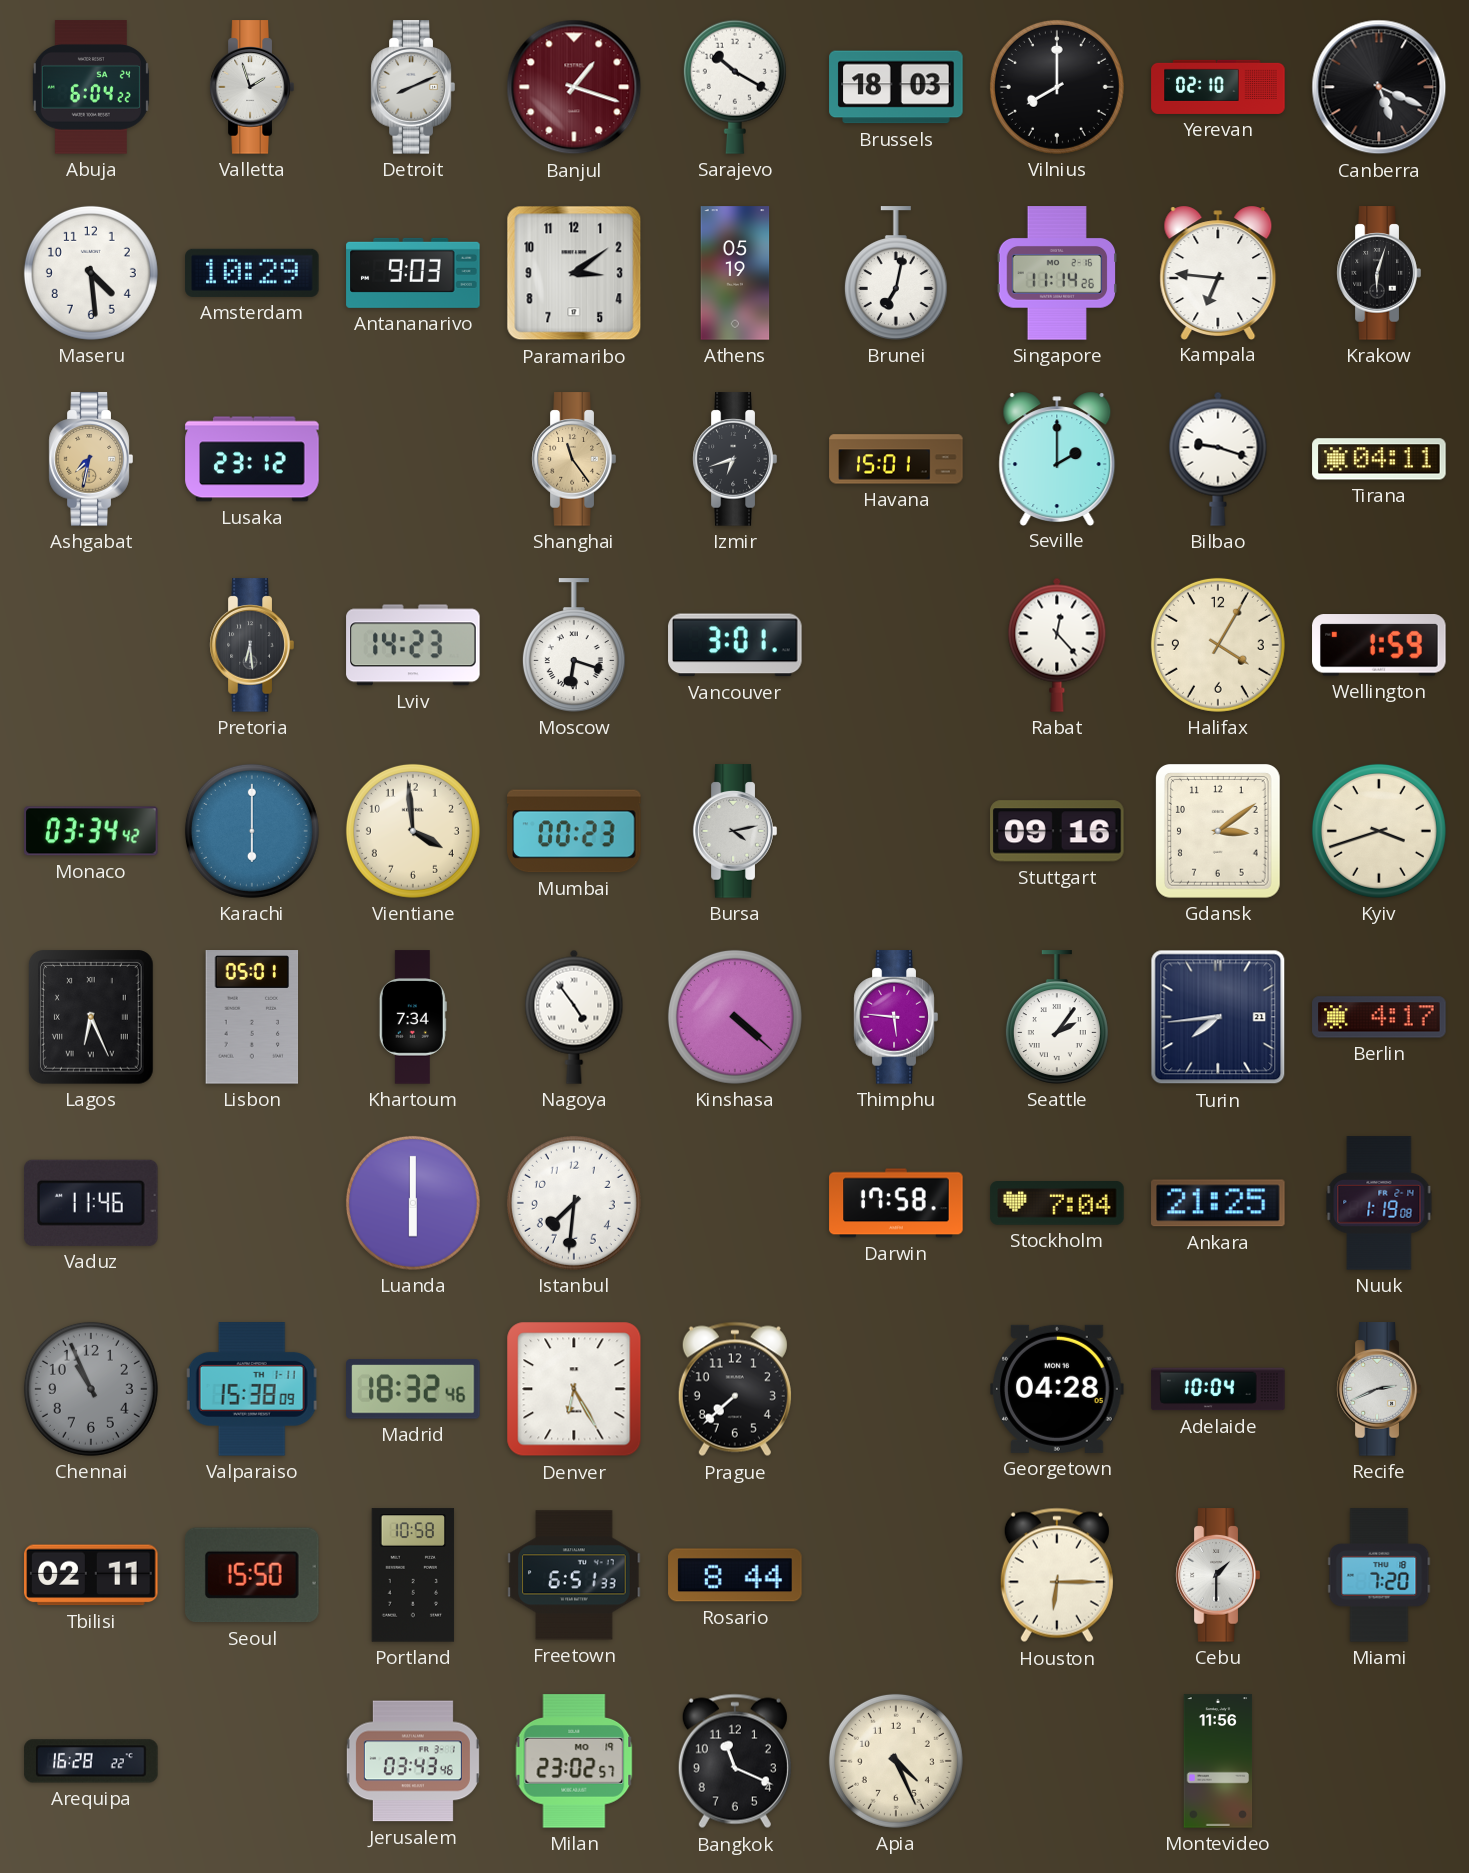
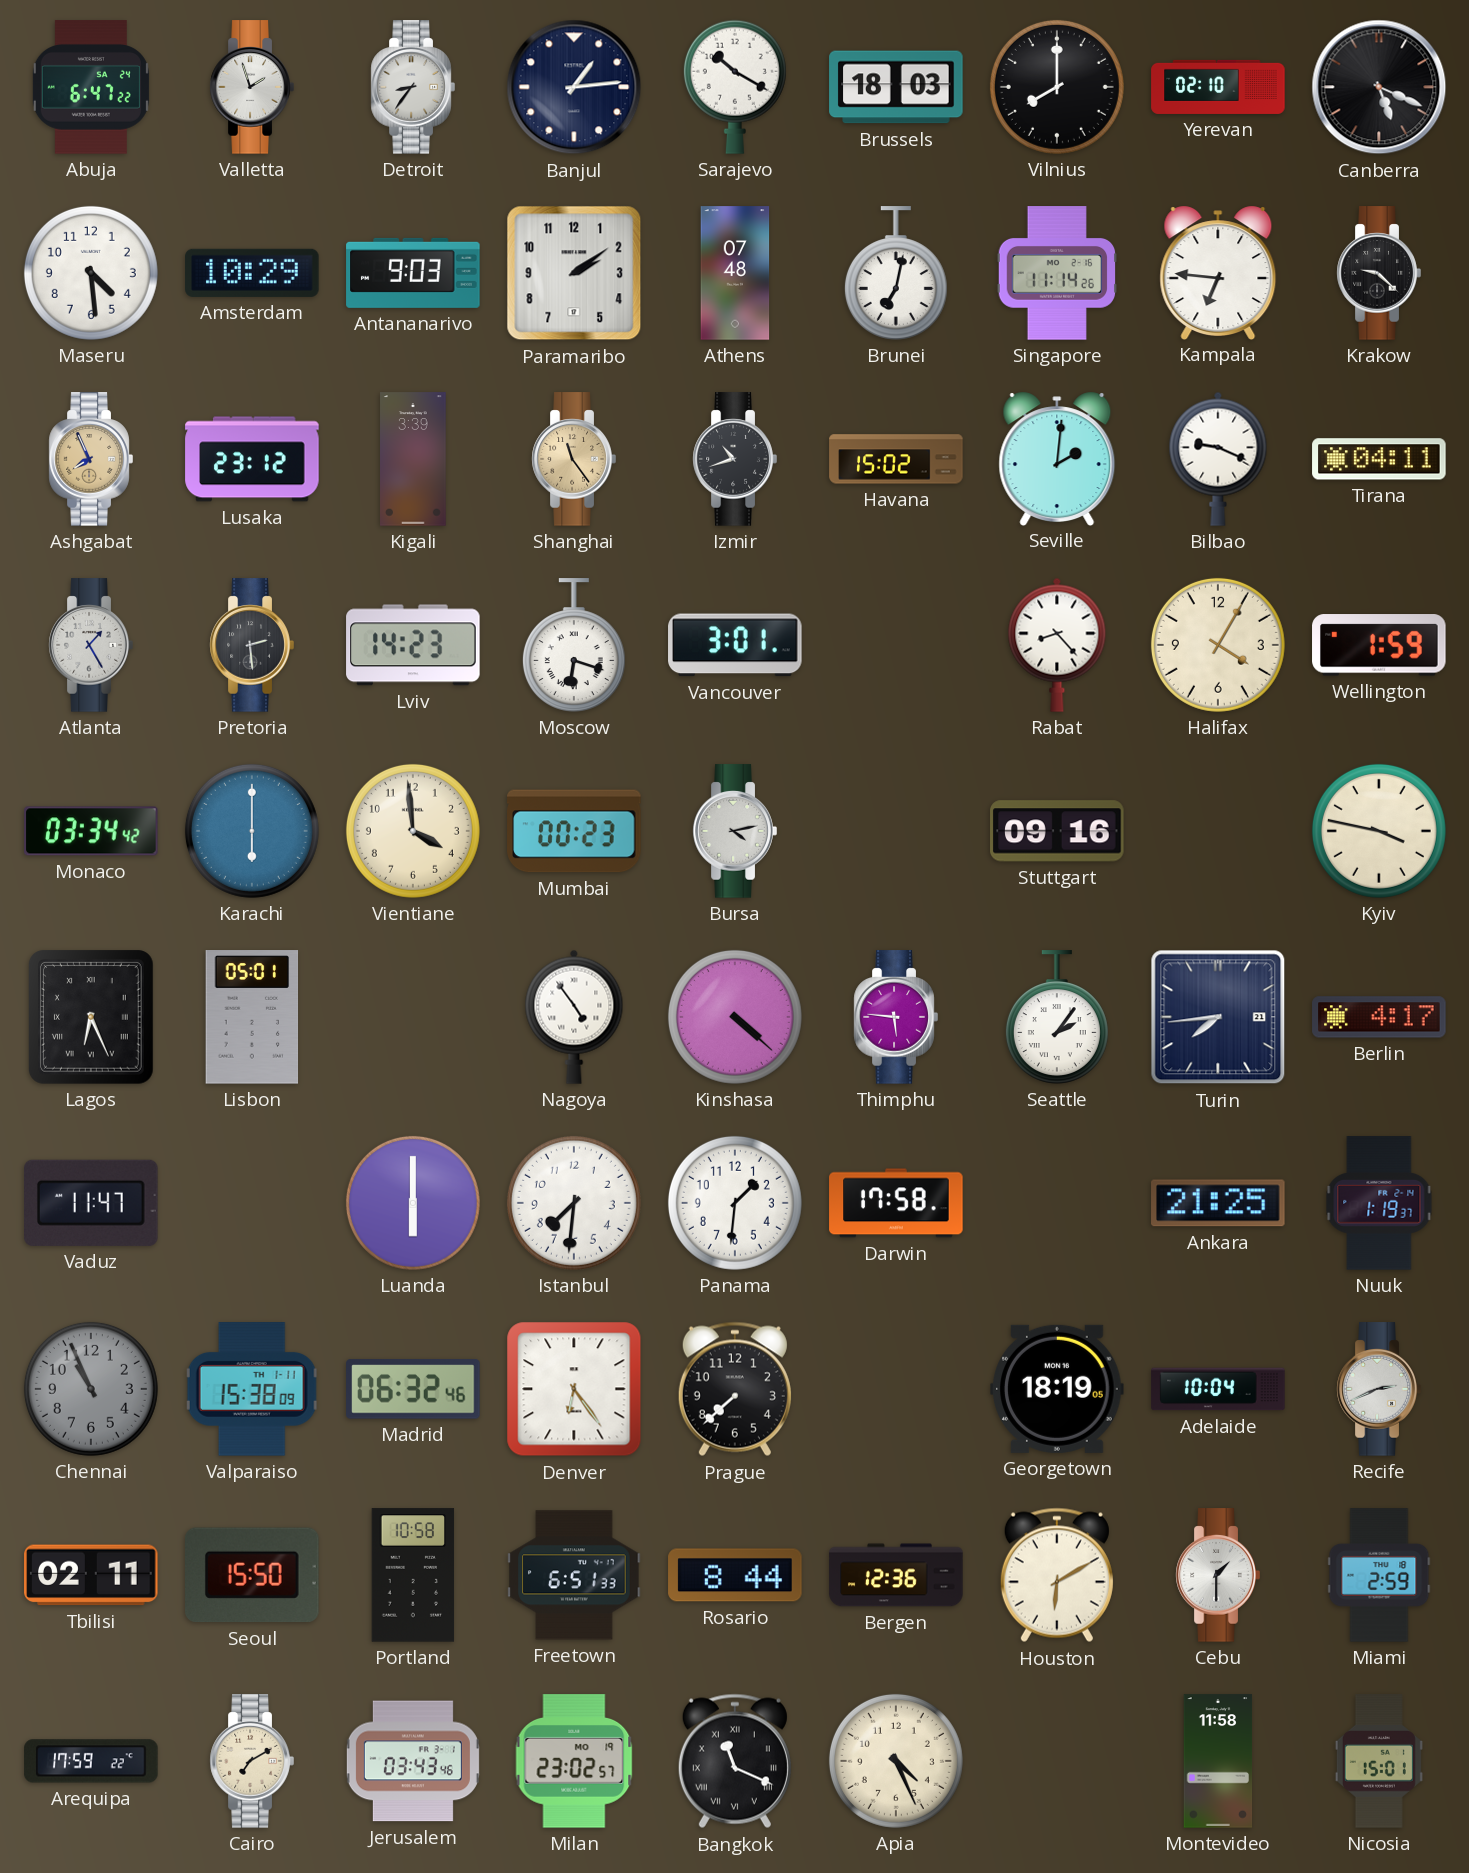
Abuja: 6:04 -> 6:47 (91, 87)
Detroit: 8:11 -> 8:36 (413, 87)
Banjul: 1:18 -> 1:14 (574, 87)
Banjul dial: burgundy -> navy (574, 87)
Paramaribo: 3:09 -> 2:09 (574, 273)
Athens: 05:19 -> 07:48 (735, 273)
Krakow: 6:03 -> 9:22 (1379, 273)
Ashgabat: 7:32 -> 7:56 (91, 459)
Kigali: none -> 3:39 (413, 459)
Izmir: 6:42 -> 10:42 (735, 459)
Havana: 15:01 -> 15:02 (896, 459)
Seville: 2:00 -> 2:01 (1057, 458)
Bilbao: 9:18 -> 9:19 (1218, 459)
Atlanta: none -> 1:25 (91, 645)
Pretoria: 6:29 -> 2:29 (252, 645)
Rabat: 12:23 -> 8:23 (1057, 645)
Gdansk: 3:09 -> none (1218, 832)
Kyiv: 3:42 -> 3:47 (1379, 831)
Khartoum: 7:34 -> none (413, 1017)
Vaduz: 11:46 -> 11:47 (92, 1203)
Panama: none -> 1:31 (735, 1203)
Stockholm: 7:04 -> none (1057, 1203)
Nuuk: 1:19:08 -> 1:19:37 (1379, 1203)
Madrid: 18:32 -> 06:32 (413, 1389)
Denver: 6:25 -> 6:24 (574, 1389)
Georgetown: 04:28 -> 18:19 (1057, 1389)
Bergen: none -> 12:36 (896, 1575)
Houston: 6:15 -> 6:10 (1057, 1575)
Miami: 7:20 -> 2:59 (1379, 1575)
Arequipa: 16:28 -> 17:59 (91, 1761)
Cairo: none -> 7:10 (252, 1761)
Bangkok numerals: Arabic -> Roman (735, 1761)
Montevideo: 11:56 -> 11:58 (1218, 1761)
Nicosia: none -> 15:01 (1379, 1761)
